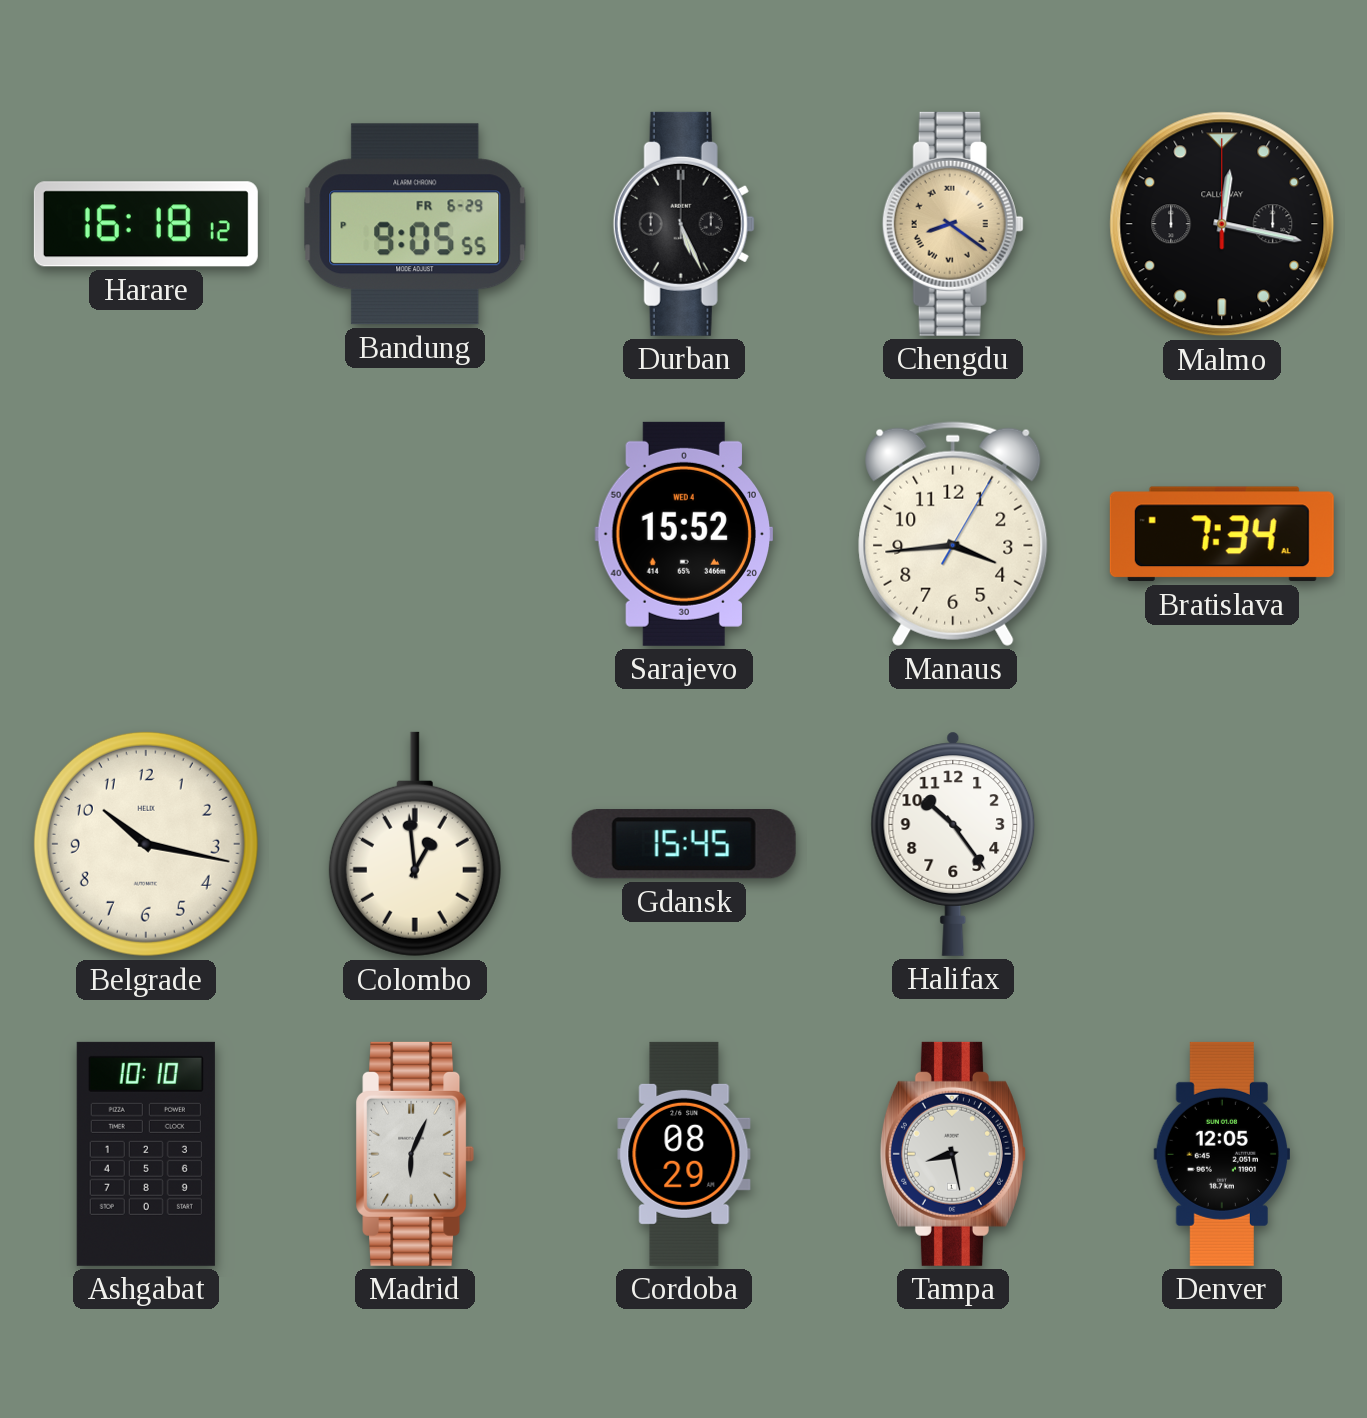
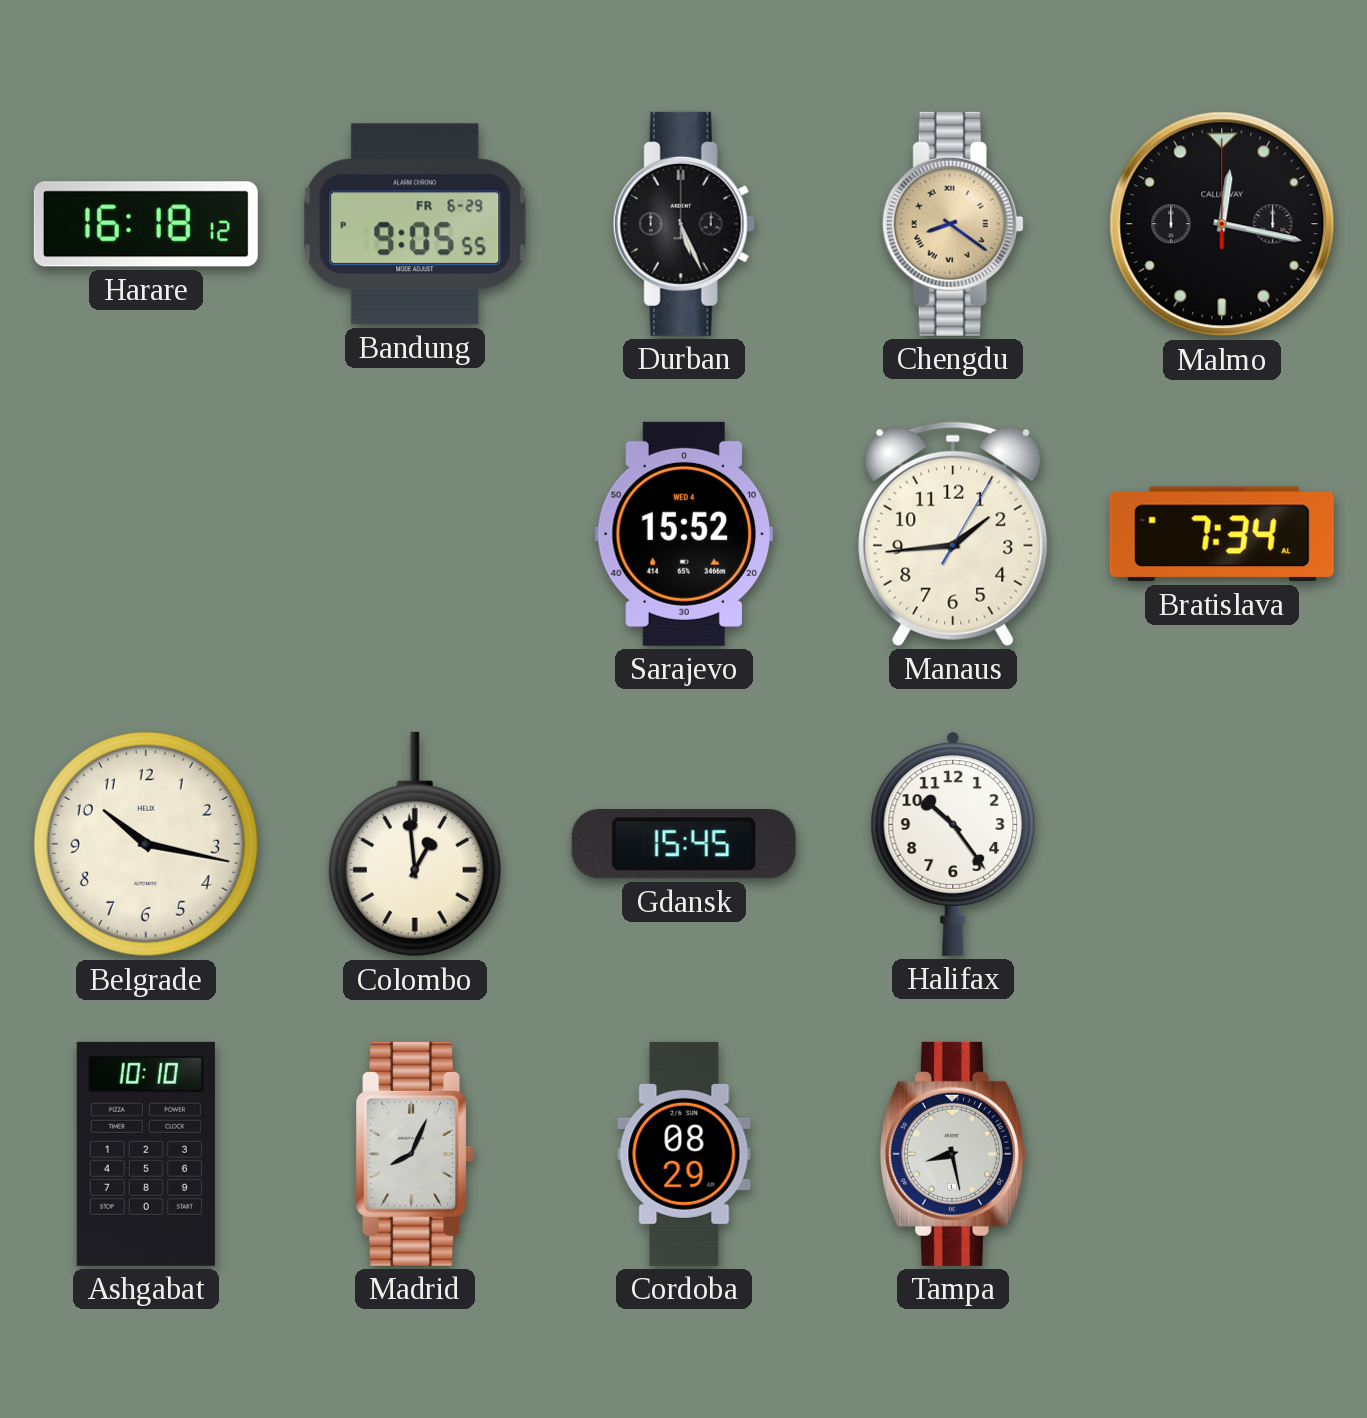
Manaus: 3:44 -> 1:44 (953, 534)
Madrid: 6:04 -> 8:04 (415, 1154)
Denver: 12:05 -> none (1222, 1154)
